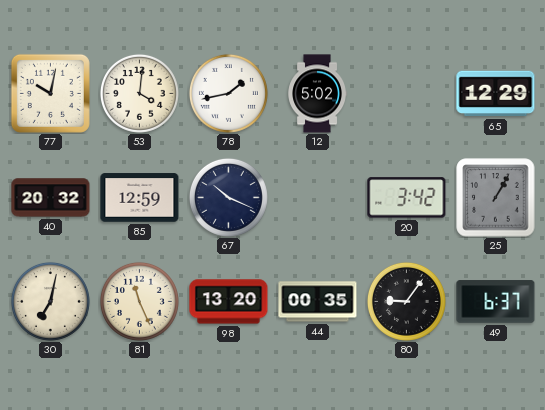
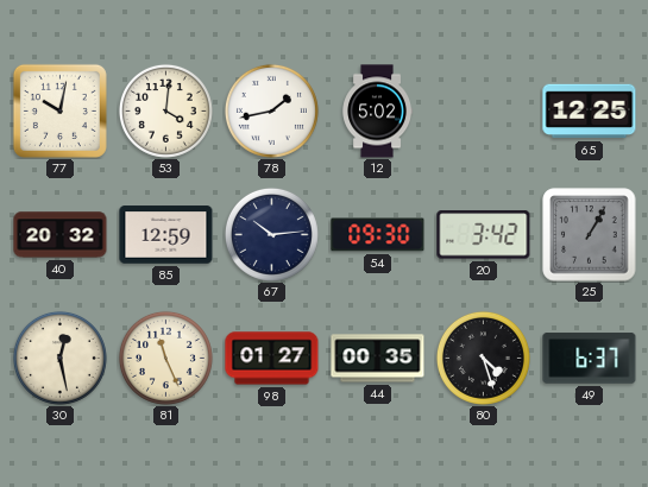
65: 12:29 -> 12:25 (590, 112)
67: 10:19 -> 10:14 (271, 234)
54: none -> 09:30 (378, 235)
30: 7:02 -> 12:28 (59, 358)
98: 13:20 -> 01:27 (272, 359)
80: 9:06 -> 4:27 (483, 358)
